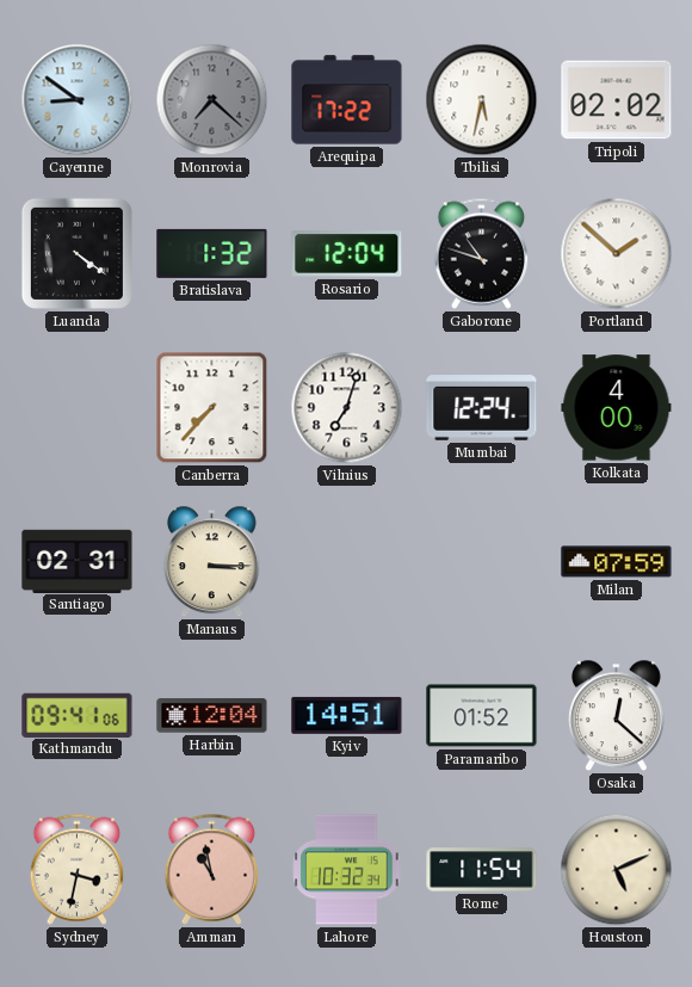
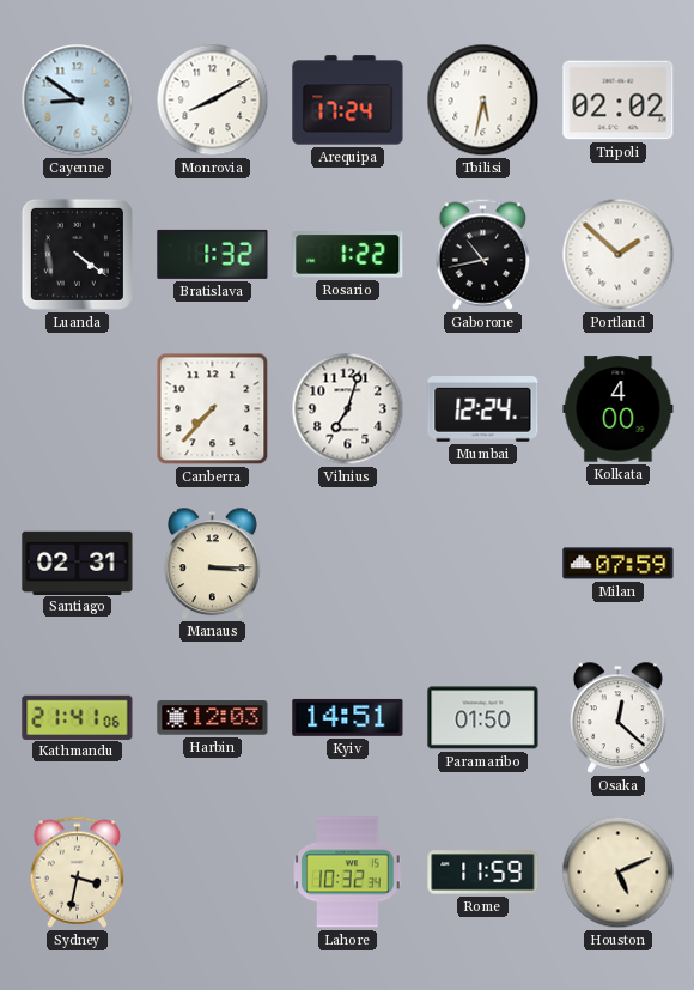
Monrovia: 7:22 -> 8:10 (213, 101)
Monrovia dial: grey -> white (213, 101)
Arequipa: 17:22 -> 17:24 (348, 101)
Rosario: 12:04 -> 1:22 (348, 255)
Gaborone: 10:48 -> 10:43 (483, 254)
Kathmandu: 09:41 -> 21:41 (78, 717)
Harbin: 12:04 -> 12:03 (213, 718)
Paramaribo: 01:52 -> 01:50 (483, 718)
Amman: 10:58 -> none (212, 869)
Rome: 11:54 -> 11:59 (483, 873)
